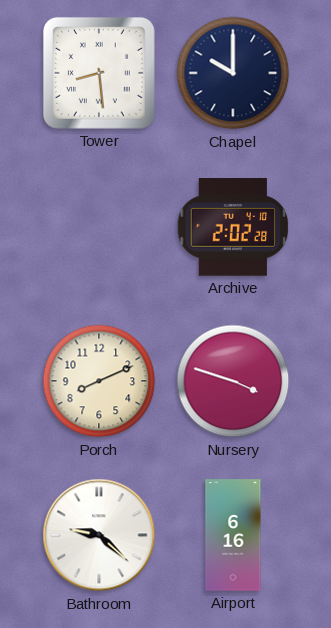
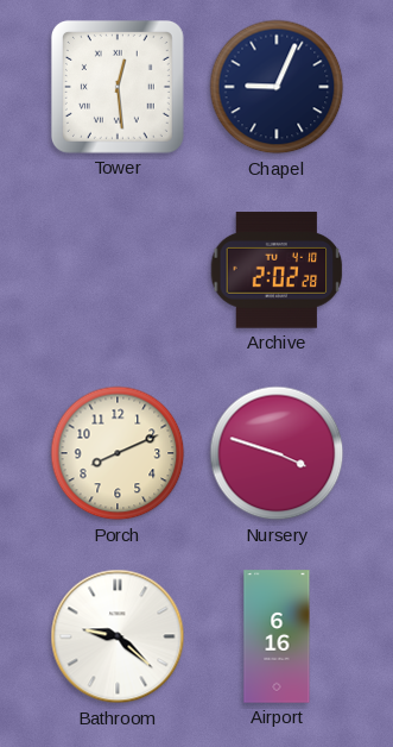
Tower: 8:29 -> 12:29 (118, 87)
Chapel: 10:00 -> 9:04 (277, 87)
